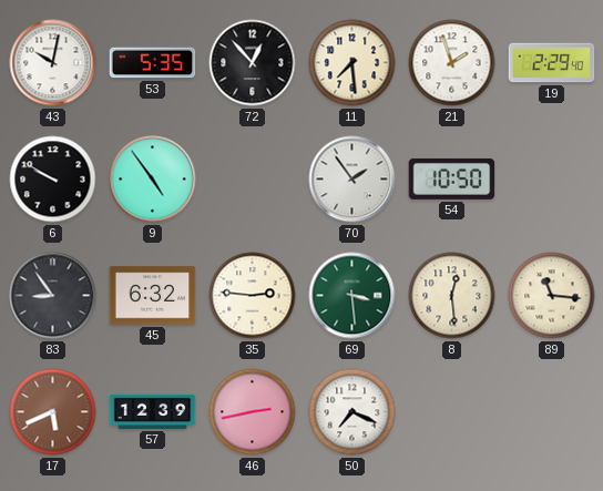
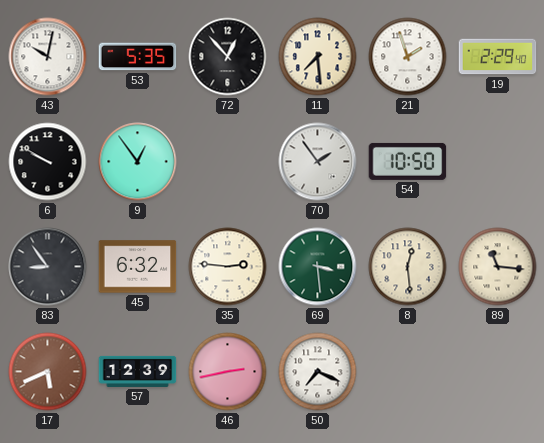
9: 4:54 -> 12:54 (138, 162)
